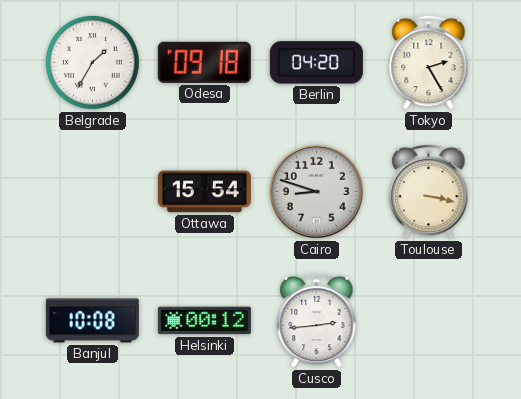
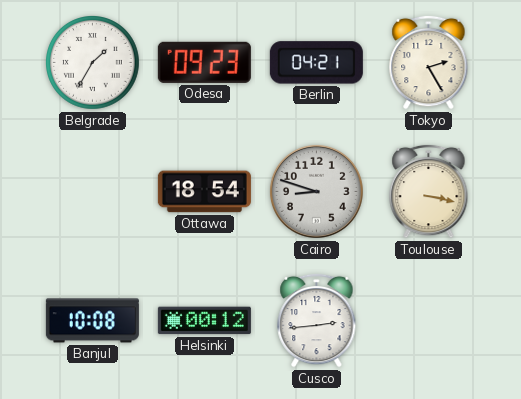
Odesa: 09:18 -> 09:23 (204, 62)
Berlin: 04:20 -> 04:21 (316, 63)
Ottawa: 15:54 -> 18:54 (204, 192)
